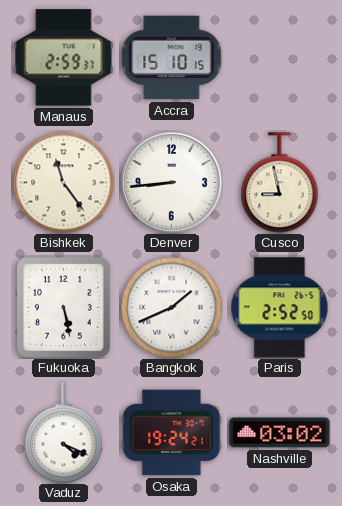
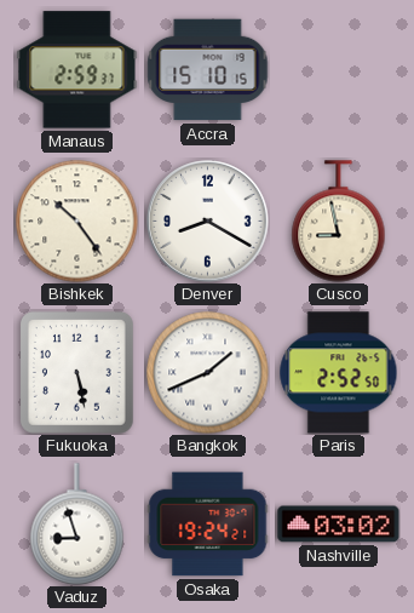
Bishkek: 11:24 -> 10:24 (77, 222)
Denver: 8:44 -> 8:20 (208, 222)
Vaduz: 4:19 -> 8:57 (77, 525)
